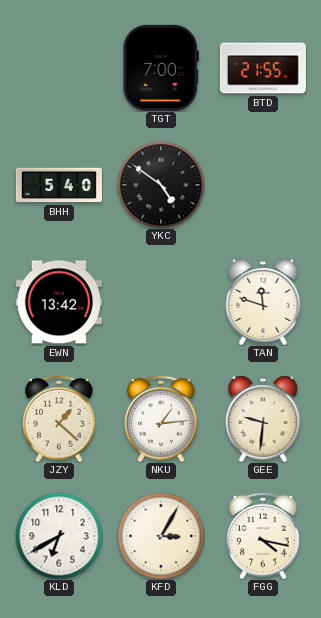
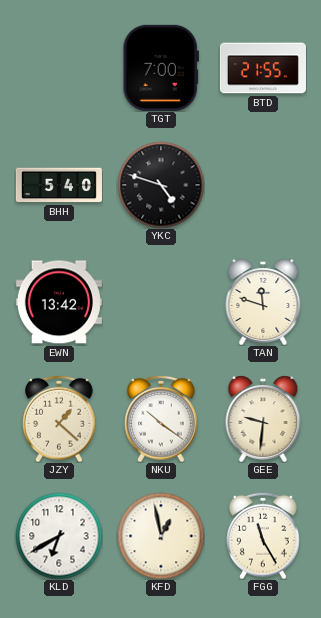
YKC: 4:51 -> 4:48 (161, 185)
NKU: 1:14 -> 10:21 (161, 419)
KFD: 3:05 -> 12:58 (161, 536)
FGG: 4:17 -> 11:25 (263, 536)
